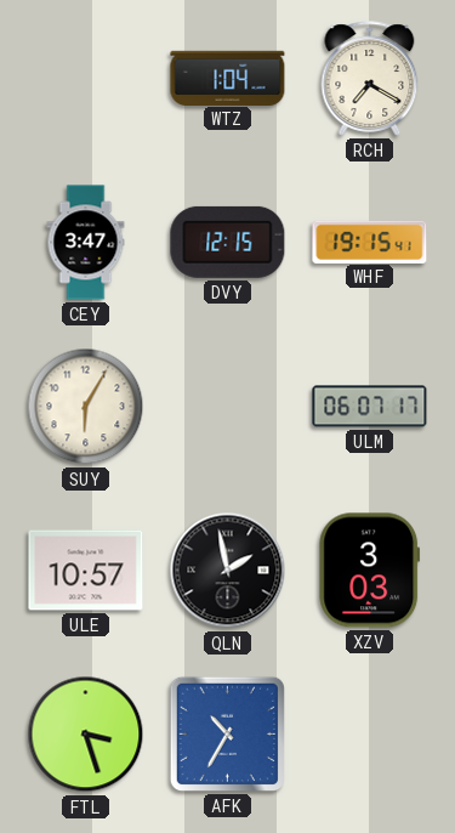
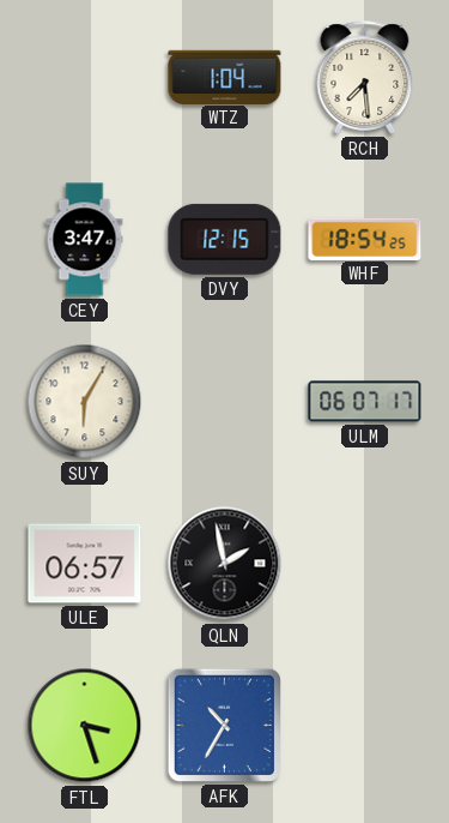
RCH: 7:20 -> 7:29 (365, 78)
WHF: 19:15 -> 18:54 (365, 239)
ULE: 10:57 -> 06:57 (85, 564)
XZV: 3:03 -> none (370, 571)
